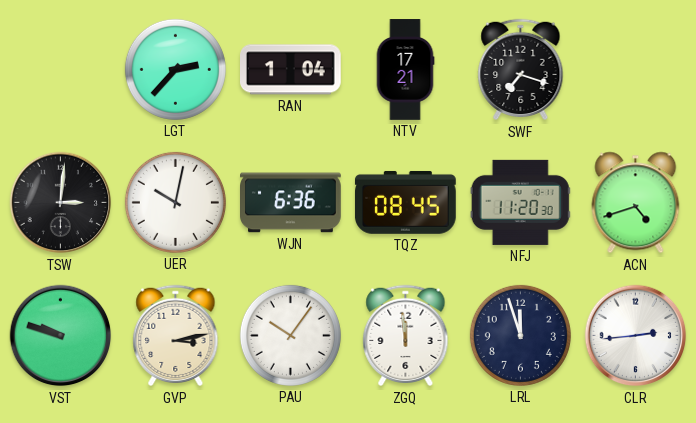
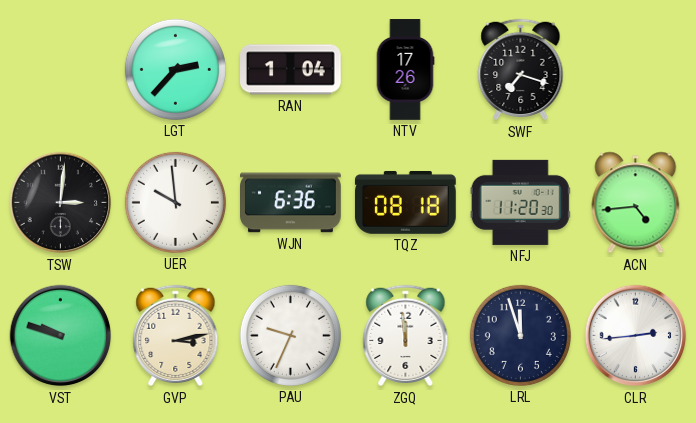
NTV: 17:21 -> 17:26 (405, 70)
UER: 10:02 -> 9:59 (175, 202)
TQZ: 08:45 -> 08:18 (405, 202)
ACN: 4:42 -> 4:44 (636, 203)
PAU: 10:06 -> 9:34 (290, 335)
